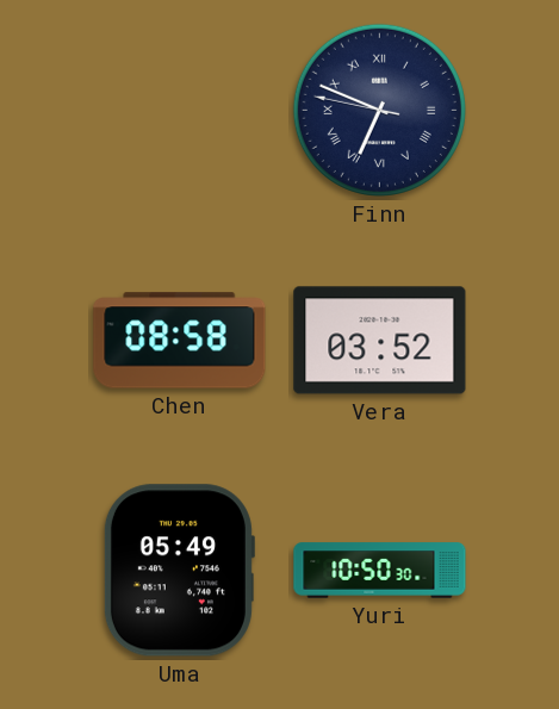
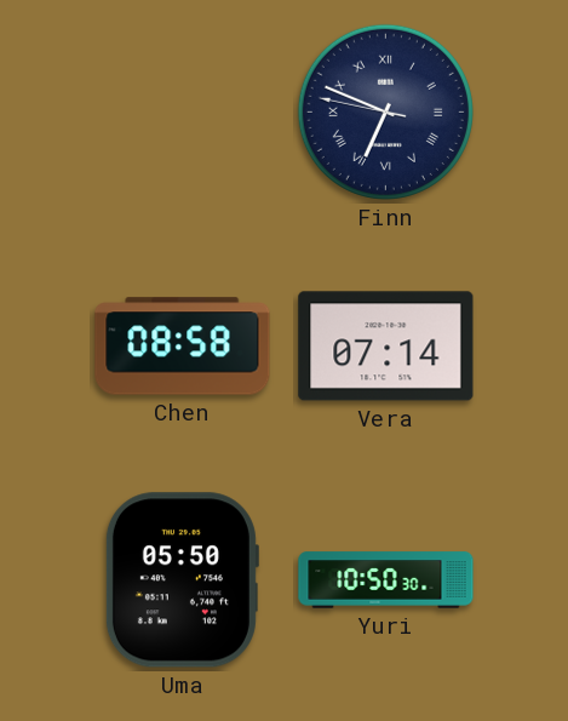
Vera: 03:52 -> 07:14 (386, 347)
Uma: 05:49 -> 05:50 (182, 580)
